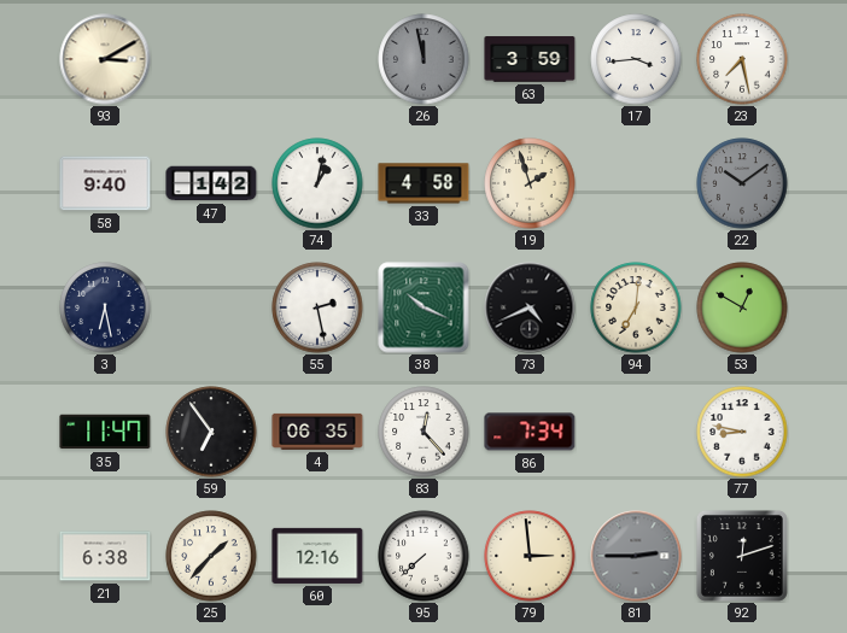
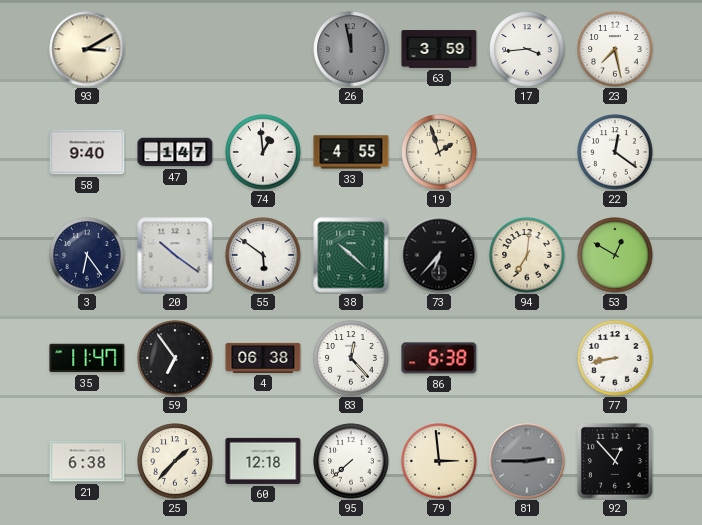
47: 1:42 -> 1:47 (175, 152)
74: 1:02 -> 12:59 (263, 152)
33: 4:58 -> 4:55 (351, 152)
22: 10:09 -> 12:21 (615, 152)
22 dial: grey -> white (615, 152)
3: 6:28 -> 6:24 (87, 255)
20: none -> 10:21 (175, 255)
55: 2:28 -> 5:51 (263, 255)
38: 10:19 -> 10:22 (351, 255)
73: 4:41 -> 6:37 (439, 255)
4: 06:35 -> 06:38 (263, 358)
86: 7:34 -> 6:38 (439, 358)
77: 8:47 -> 8:43 (615, 358)
60: 12:16 -> 12:18 (263, 461)
92: 12:12 -> 12:53 (615, 461)
